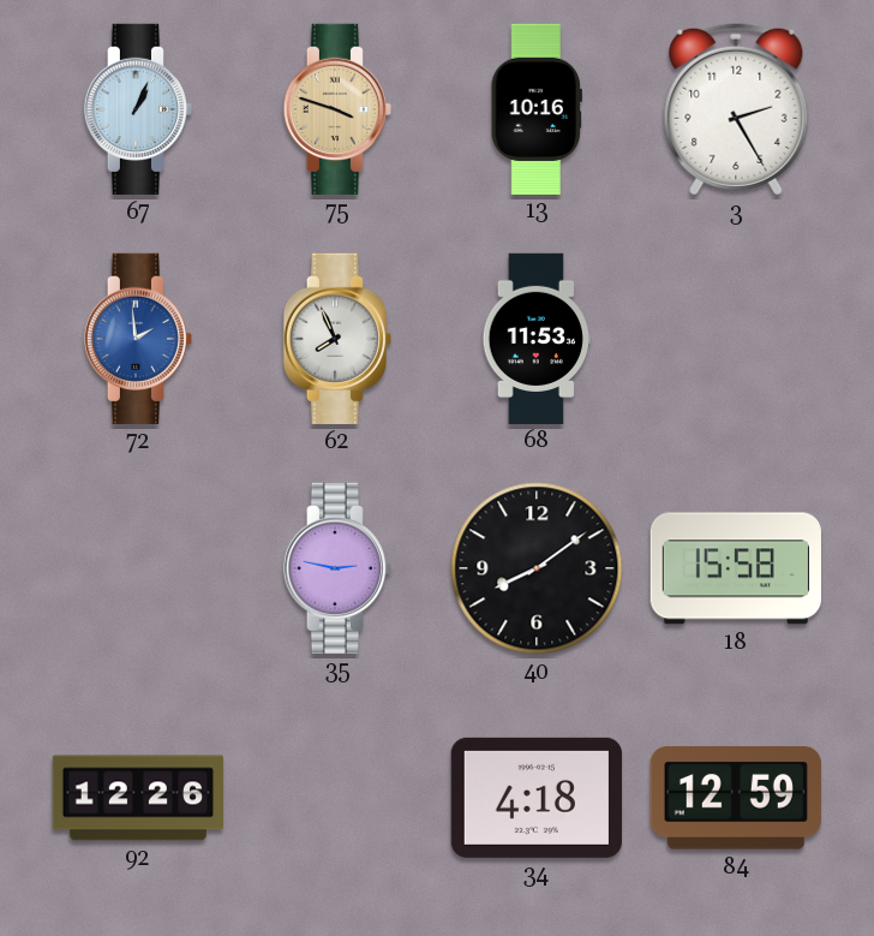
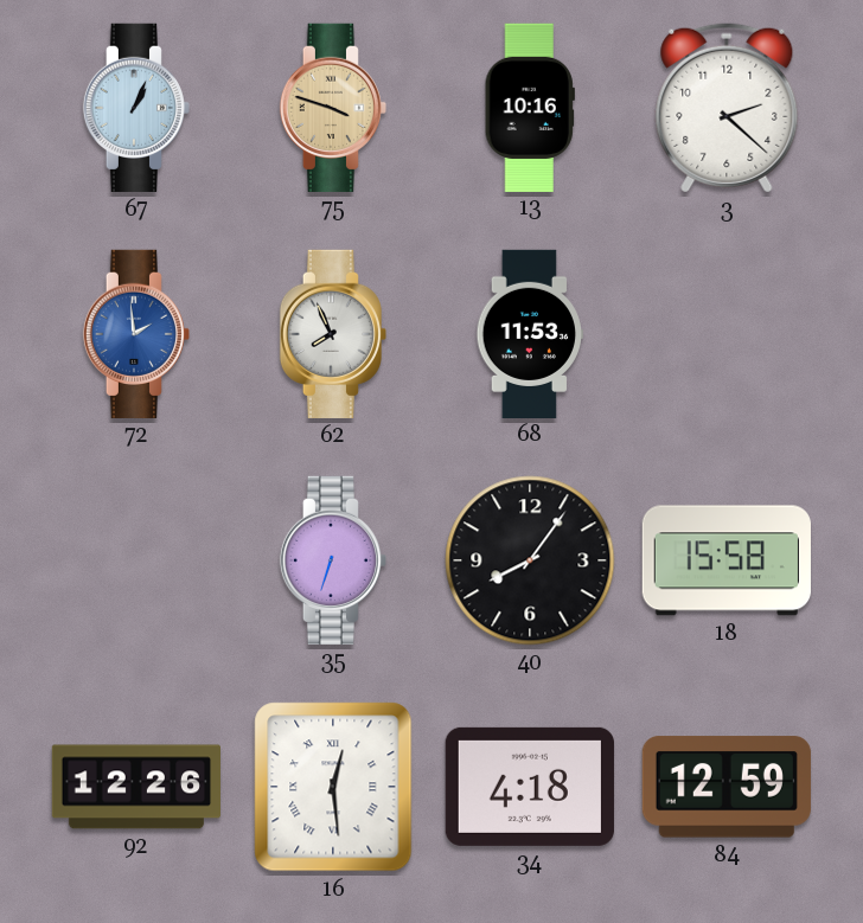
3: 2:25 -> 2:22 (727, 108)
35: 2:47 -> 6:33 (332, 560)
40: 8:09 -> 8:06 (530, 560)
16: none -> 12:29 (333, 787)
